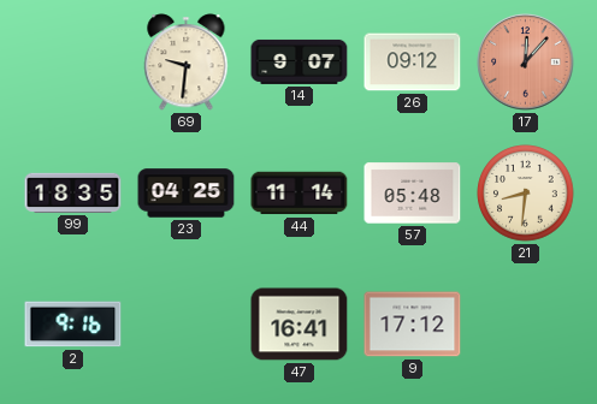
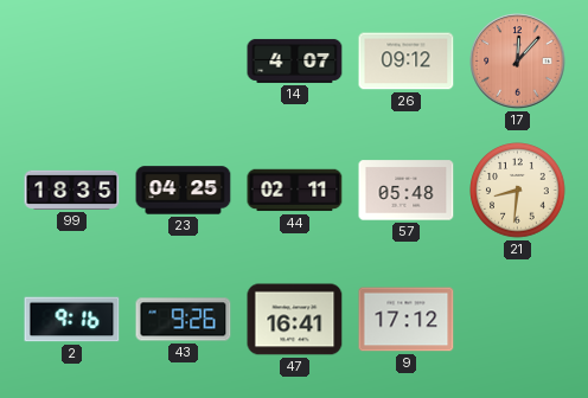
69: 9:31 -> none (187, 63)
14: 9:07 -> 4:07 (295, 60)
44: 11:14 -> 02:11 (295, 191)
43: none -> 9:26 (184, 320)
